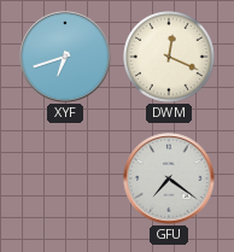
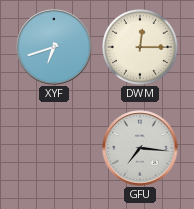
DWM: 12:19 -> 12:15 (141, 48)
GFU: 7:21 -> 7:16 (140, 148)
